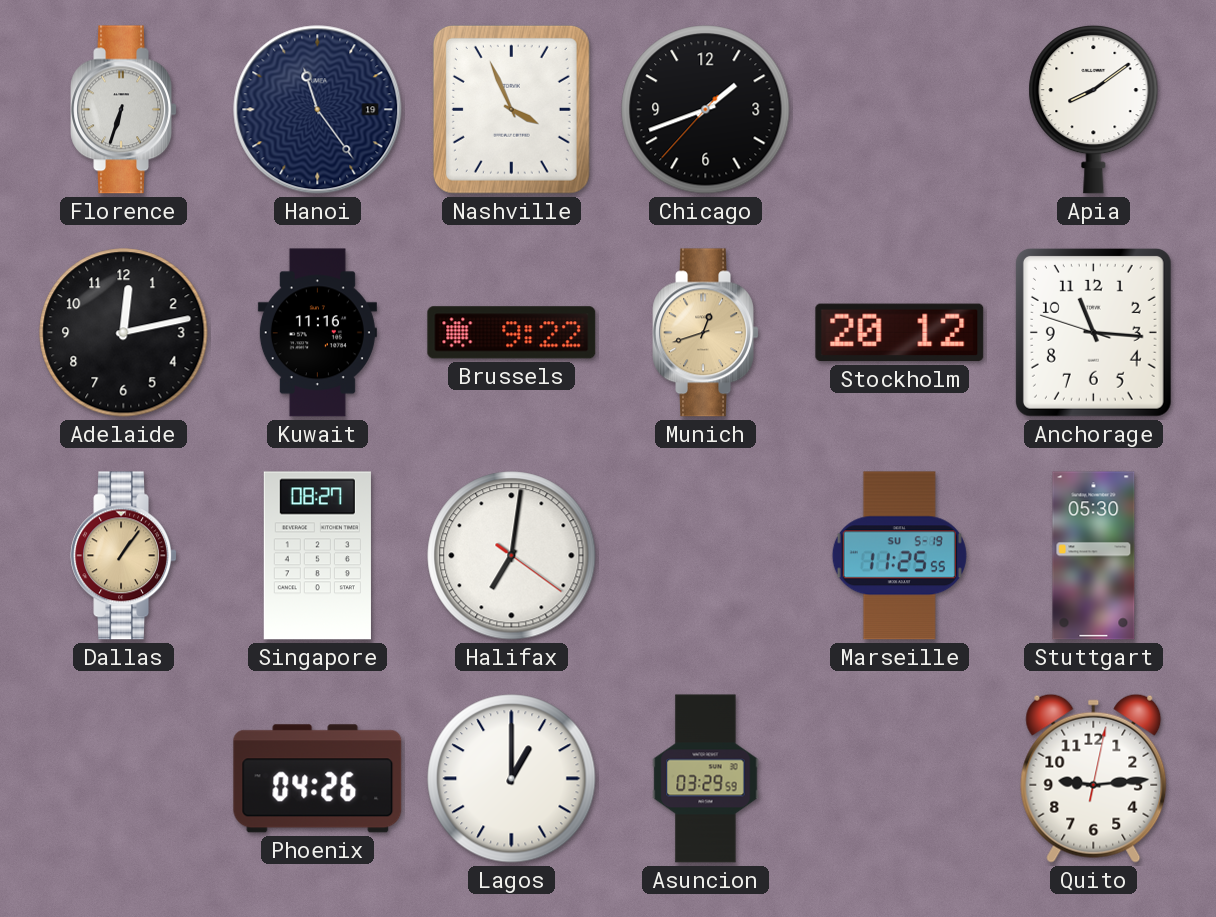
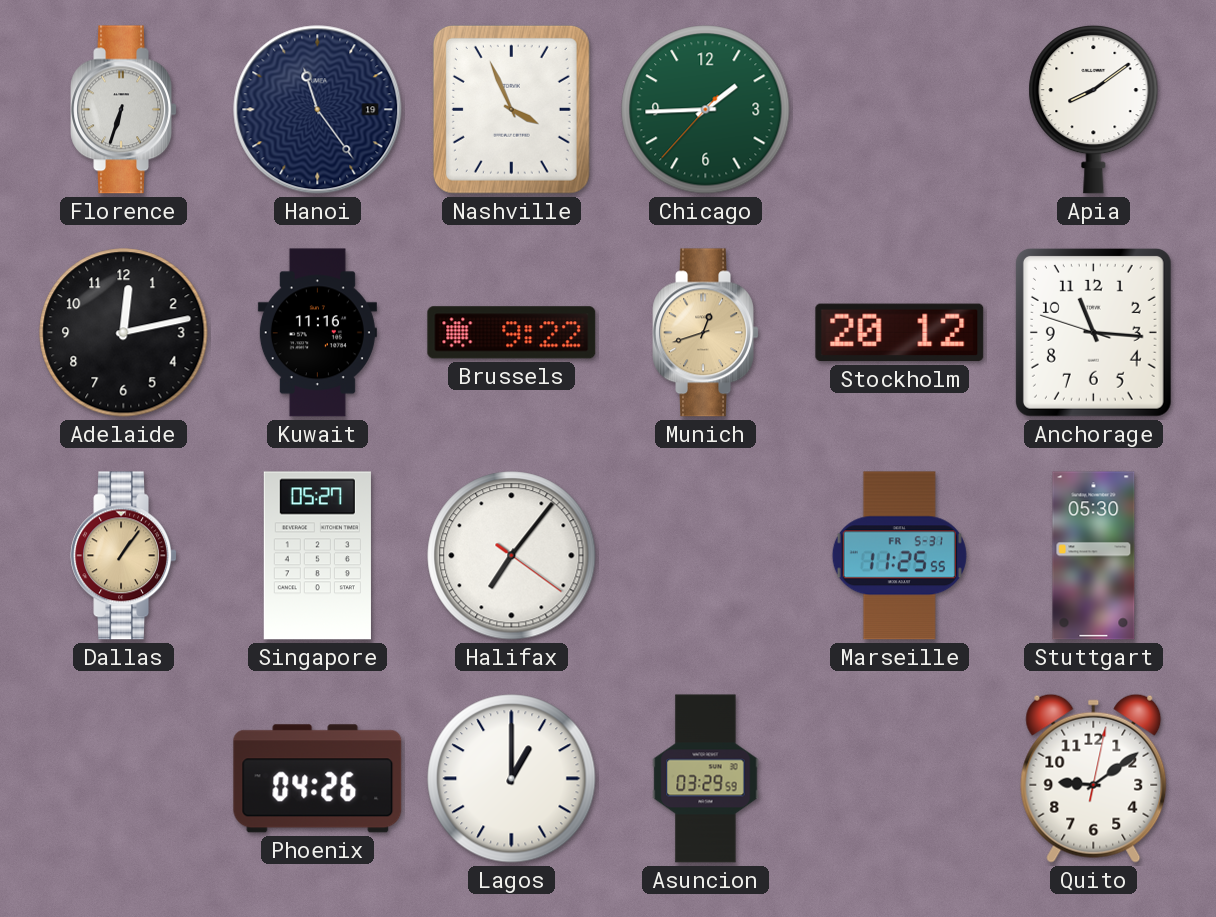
Chicago: 1:41 -> 1:44 (706, 110)
Chicago dial: black -> green (706, 110)
Singapore: 08:27 -> 05:27 (317, 556)
Halifax: 7:01 -> 7:06 (512, 556)
Marseille date: SU 5-19 -> FR 5-31 (899, 556)
Quito: 9:14 -> 9:09 (1094, 778)
